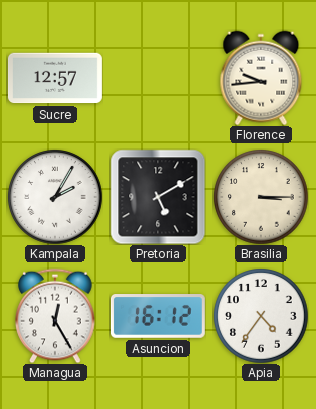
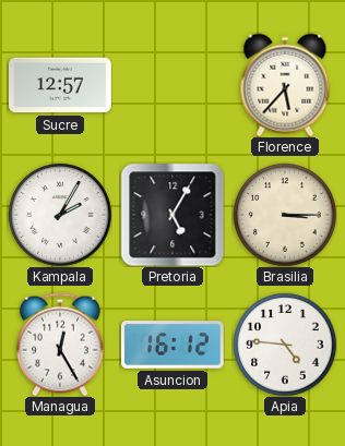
Florence: 9:44 -> 5:37 (285, 85)
Pretoria: 5:10 -> 5:05 (172, 215)
Apia: 4:36 -> 4:46 (285, 345)
